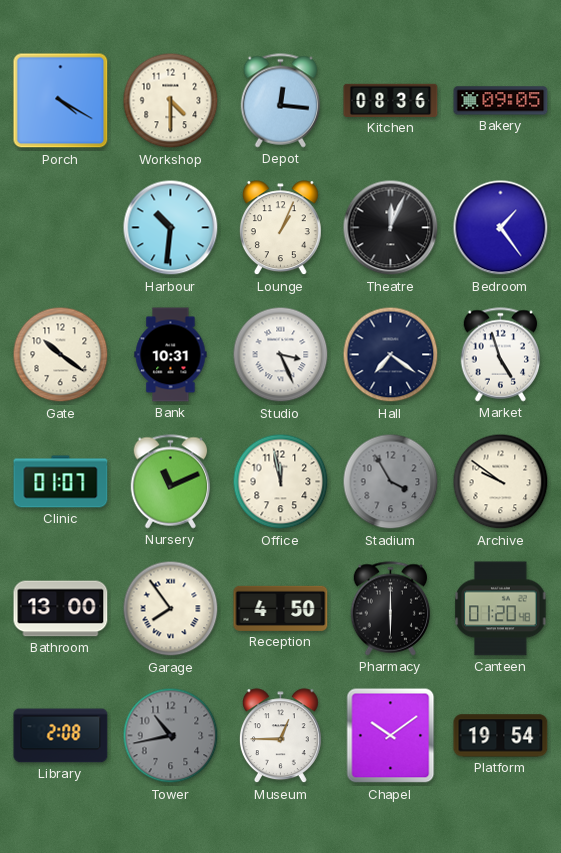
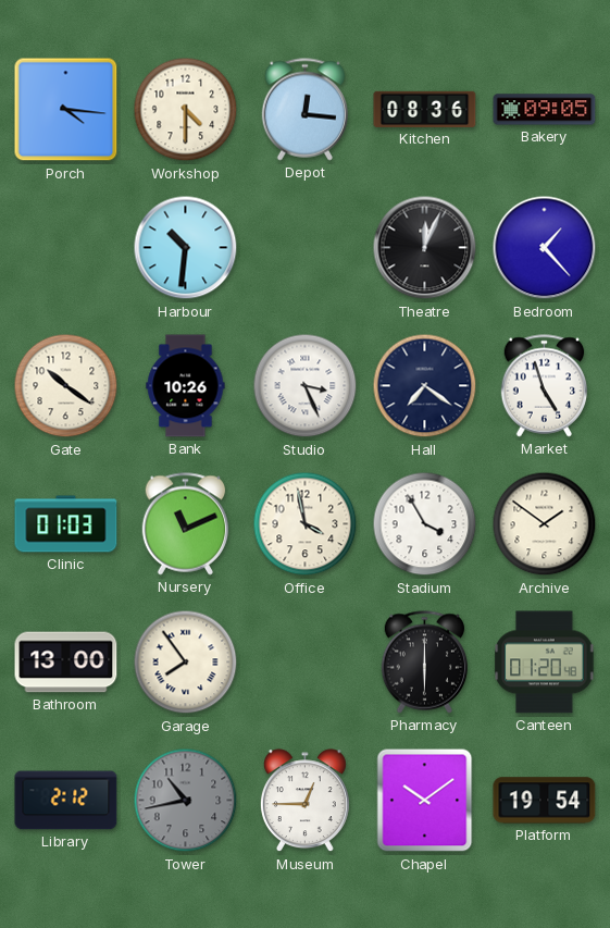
Porch: 4:20 -> 4:16 (66, 110)
Lounge: 1:04 -> none (280, 228)
Bedroom: 1:24 -> 1:23 (545, 248)
Bank: 10:31 -> 10:26 (186, 386)
Clinic: 01:07 -> 01:03 (66, 524)
Office: 11:58 -> 3:58 (306, 524)
Stadium dial: grey -> white (425, 524)
Archive: 9:51 -> 1:51 (545, 524)
Reception: 4:50 -> none (281, 608)
Library: 2:08 -> 2:12 (66, 801)
